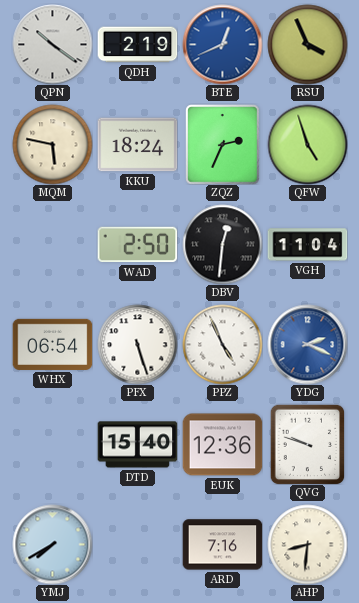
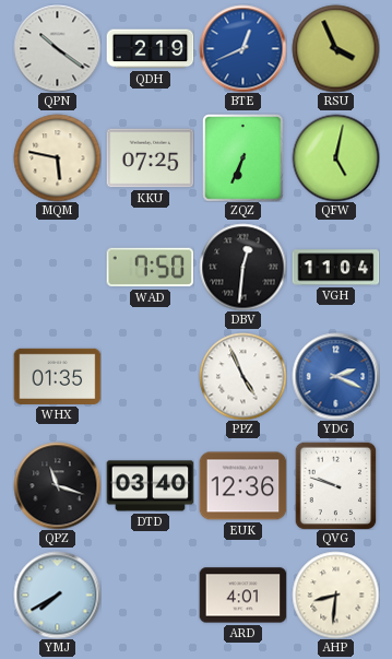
KKU: 18:24 -> 07:25 (150, 158)
ZQZ: 2:34 -> 6:34 (243, 157)
QFW: 4:57 -> 5:02 (335, 157)
WAD: 2:50 -> 7:50 (150, 268)
WHX: 06:54 -> 01:35 (57, 376)
PFX: 5:27 -> none (137, 344)
QPZ: none -> 11:18 (57, 485)
DTD: 15:40 -> 03:40 (150, 486)
ARD: 7:16 -> 4:01 (242, 596)
